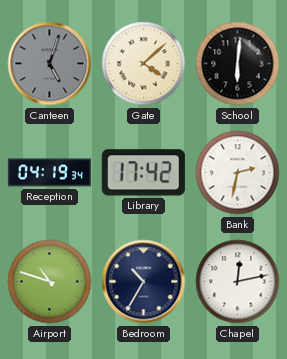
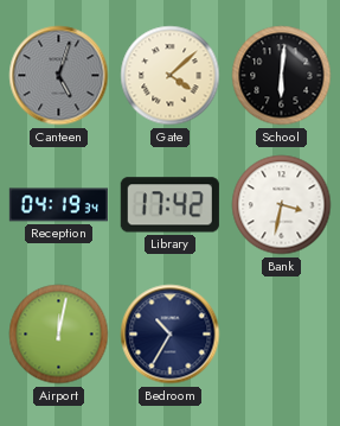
Bank: 2:32 -> 3:32 (282, 205)
Airport: 10:48 -> 12:02 (59, 335)
Chapel: 12:13 -> none (238, 282)
